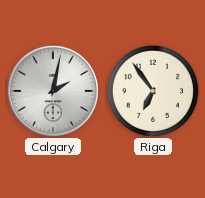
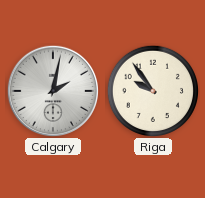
Riga: 6:54 -> 9:54 (152, 90)
